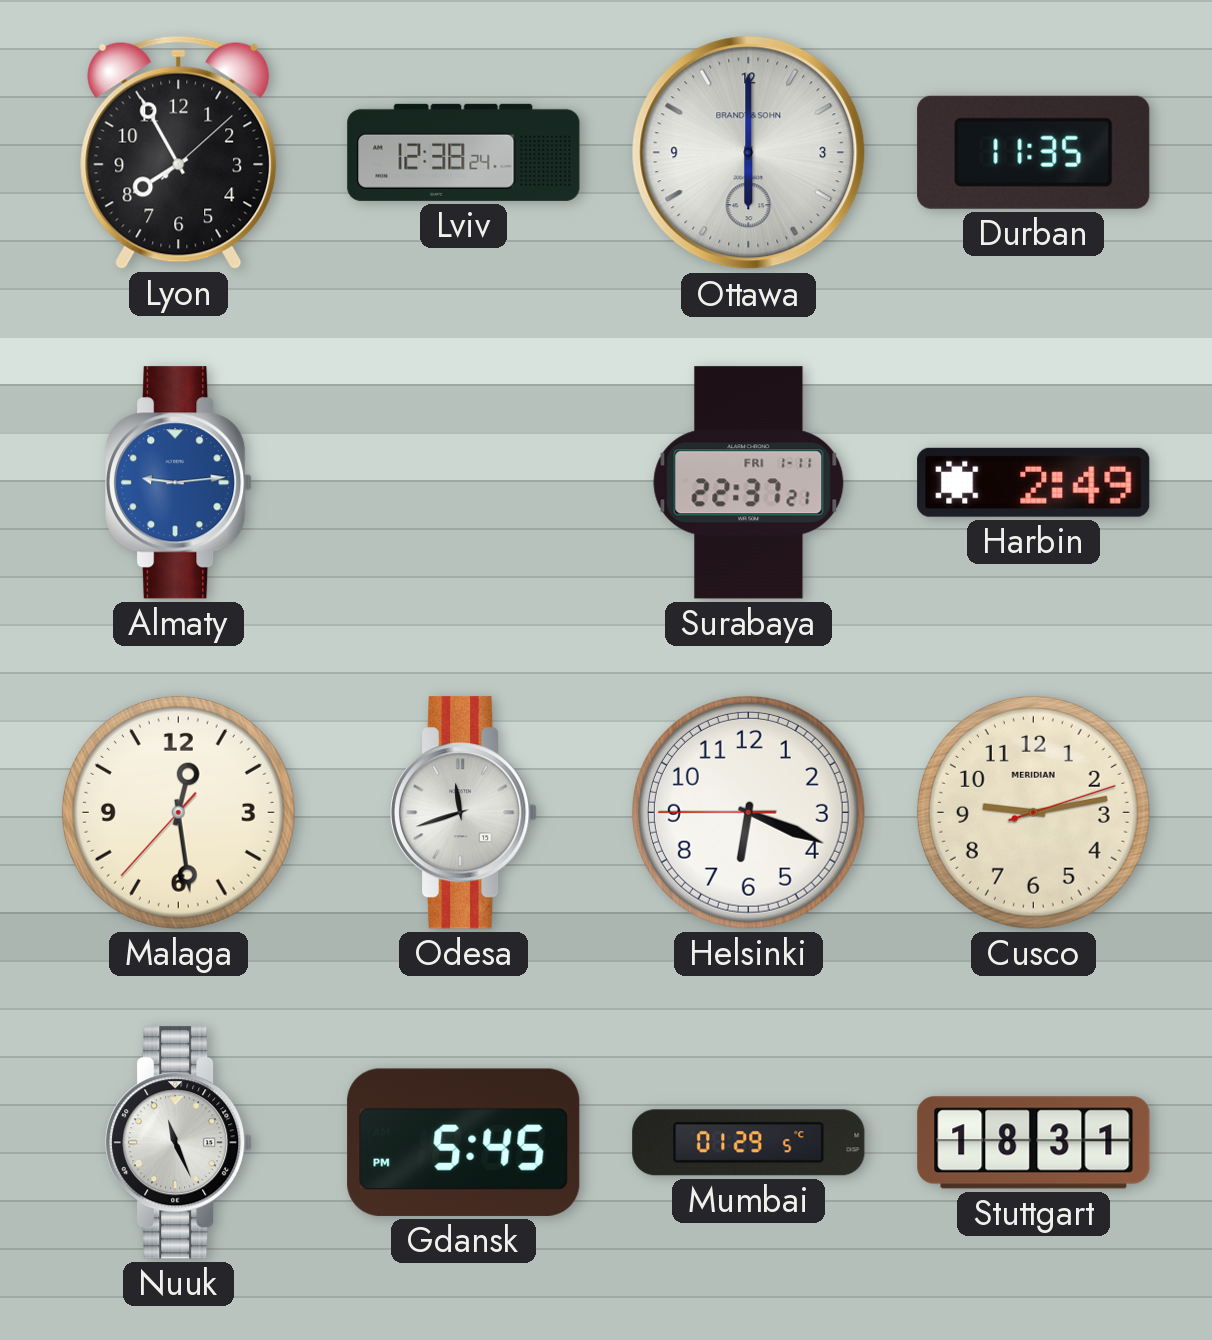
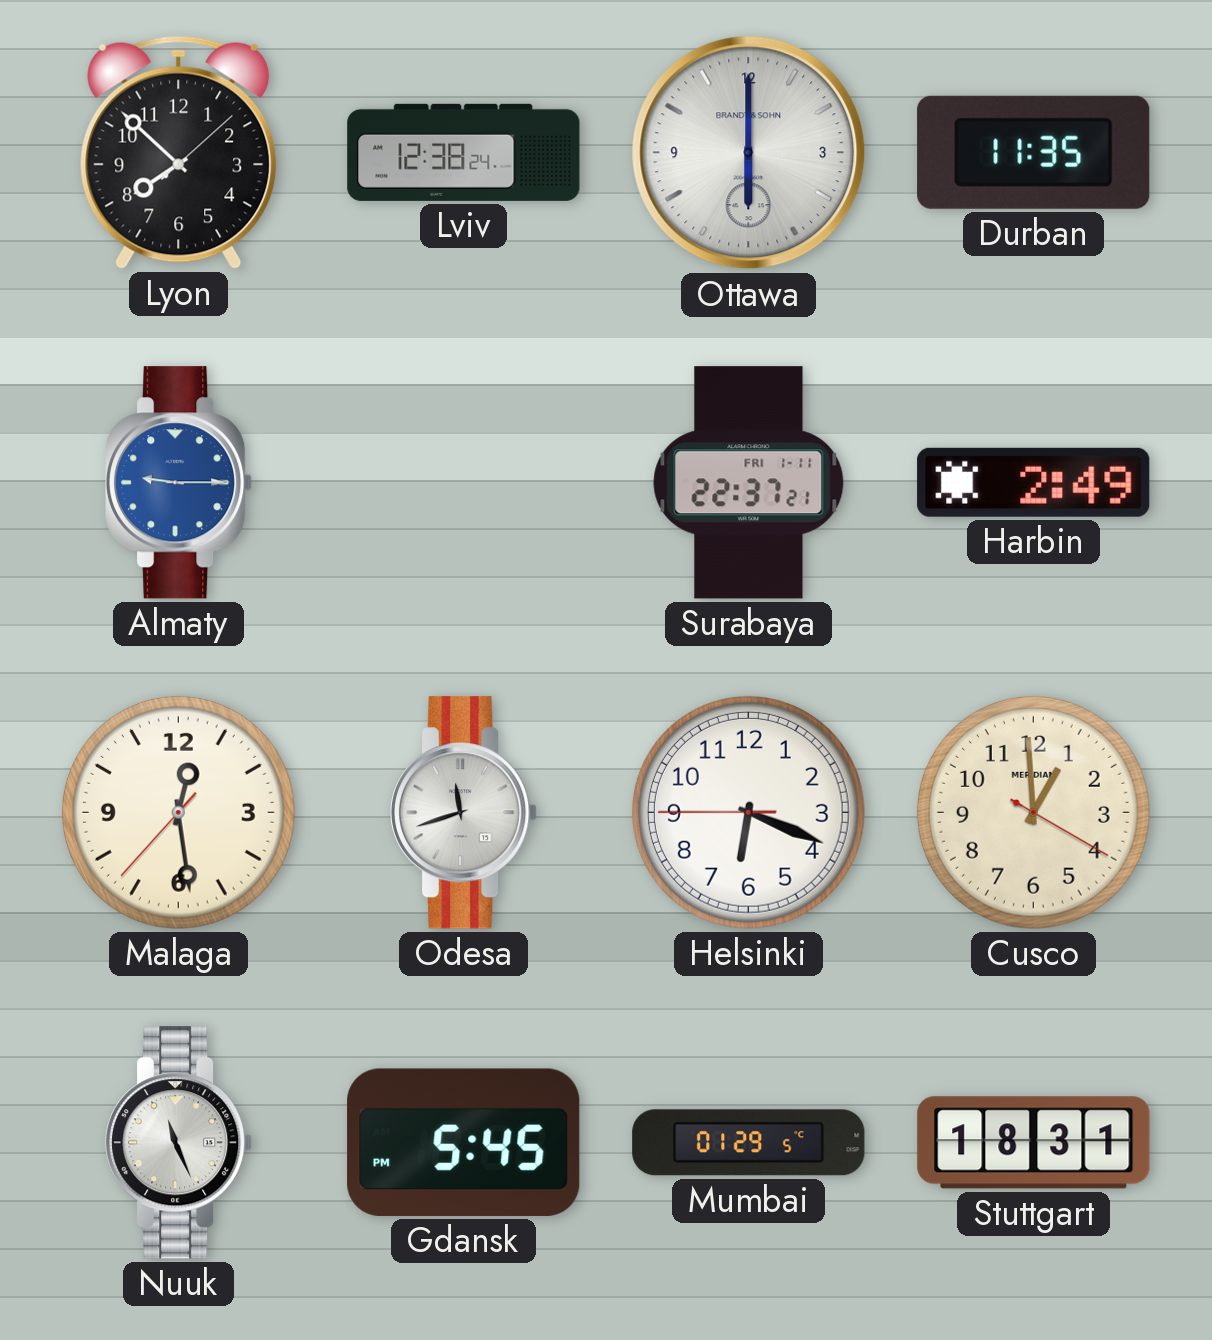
Lyon: 7:55 -> 7:52 (179, 152)
Almaty: 9:14 -> 9:15 (179, 483)
Cusco: 9:13 -> 12:59 (1033, 812)
